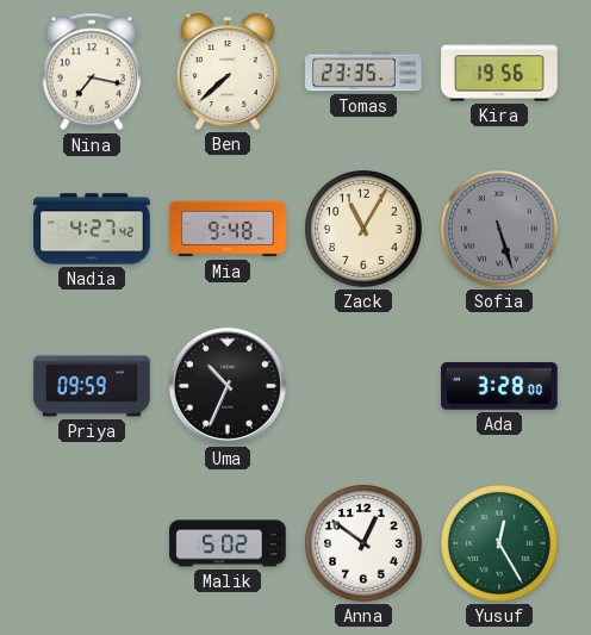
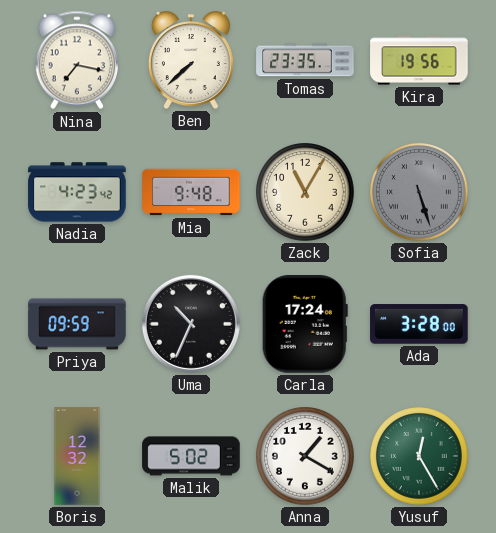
Nadia: 4:27 -> 4:23 (77, 192)
Carla: none -> 17:24 (305, 324)
Boris: none -> 12:32 (77, 456)
Anna: 12:51 -> 1:20 (305, 456)
